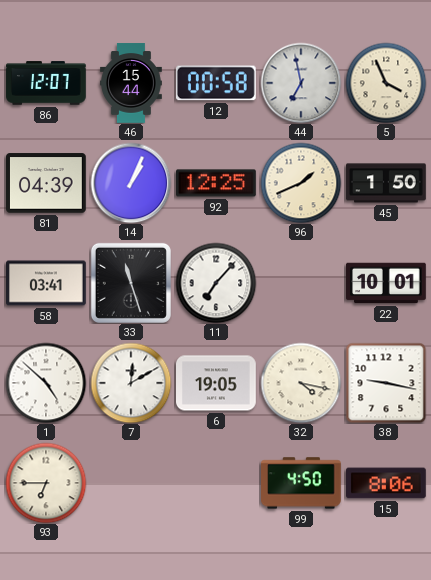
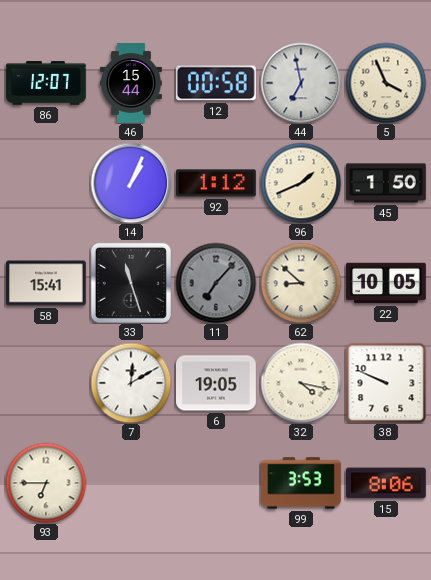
81: 04:39 -> none (47, 183)
92: 12:25 -> 1:12 (217, 183)
58: 03:41 -> 15:41 (47, 283)
11 dial: white -> grey (216, 283)
62: none -> 8:52 (301, 283)
22: 10:01 -> 10:05 (387, 283)
1: 4:52 -> none (46, 383)
38: 9:17 -> 9:49 (386, 383)
99: 4:50 -> 3:53 (302, 483)
